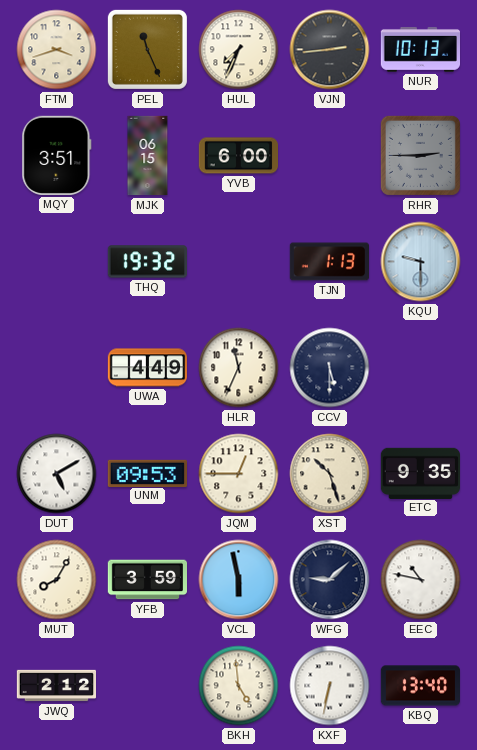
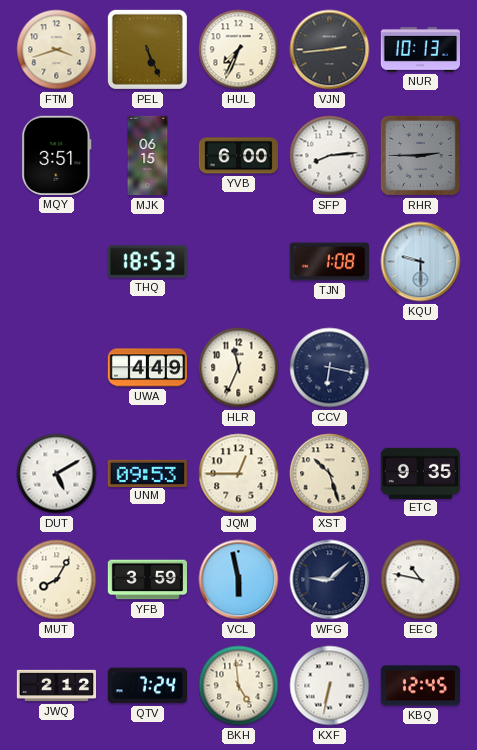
PEL: 11:26 -> 5:26 (147, 49)
SFP: none -> 8:14 (330, 156)
THQ: 19:32 -> 18:53 (147, 262)
TJN: 1:13 -> 1:08 (329, 262)
CCV: 5:30 -> 6:17 (330, 368)
QTV: none -> 7:24 (147, 686)
KBQ: 13:40 -> 12:45 (420, 686)
